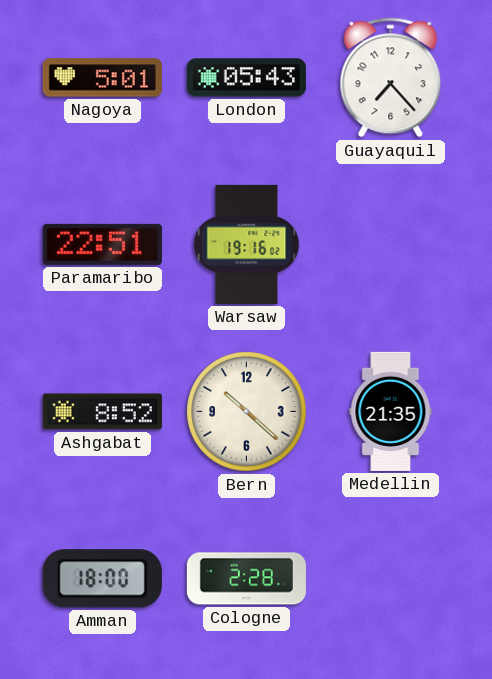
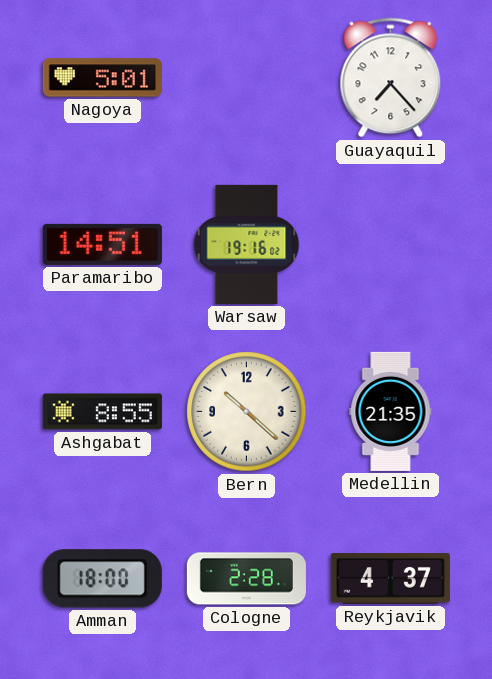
London: 05:43 -> none (246, 78)
Paramaribo: 22:51 -> 14:51 (102, 244)
Ashgabat: 8:52 -> 8:55 (102, 412)
Reykjavik: none -> 4:37 (390, 579)
